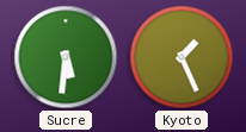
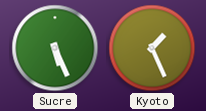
Sucre: 5:31 -> 5:26 (55, 48)
